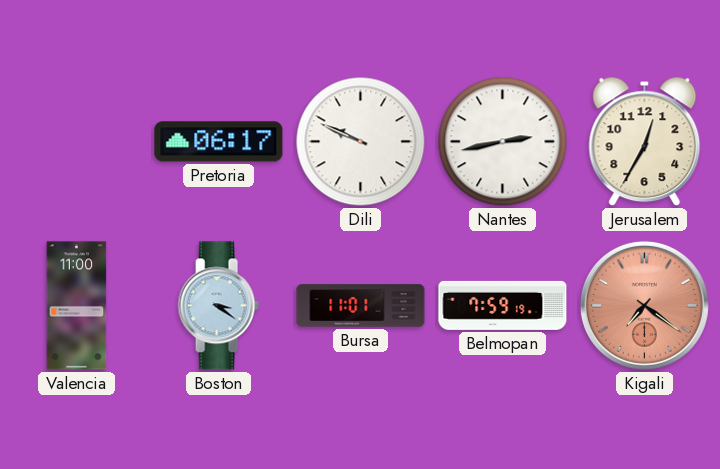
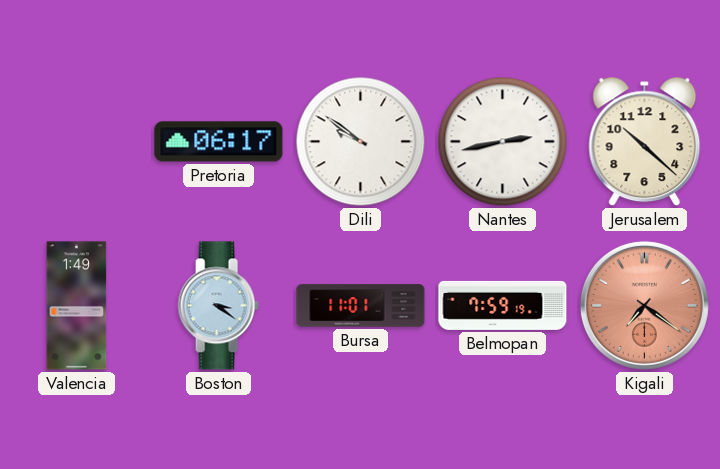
Dili: 9:49 -> 9:51 (361, 142)
Jerusalem: 12:35 -> 10:22 (645, 142)
Valencia: 11:00 -> 1:49 (77, 306)
